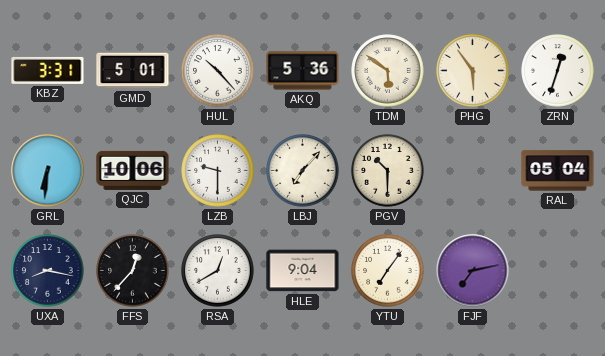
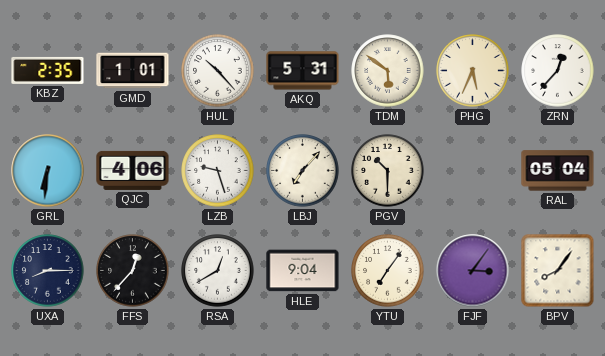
KBZ: 3:31 -> 2:35 (48, 70)
GMD: 5:01 -> 1:01 (133, 71)
AKQ: 5:36 -> 5:31 (303, 71)
PHG: 5:54 -> 5:34 (473, 71)
ZRN: 12:33 -> 12:37 (558, 71)
QJC: 10:06 -> 4:06 (133, 170)
LZB: 9:30 -> 9:27 (218, 171)
UXA: 8:17 -> 8:15 (48, 271)
FJF: 7:13 -> 3:06 (473, 271)
BPV: none -> 8:06 (558, 271)
